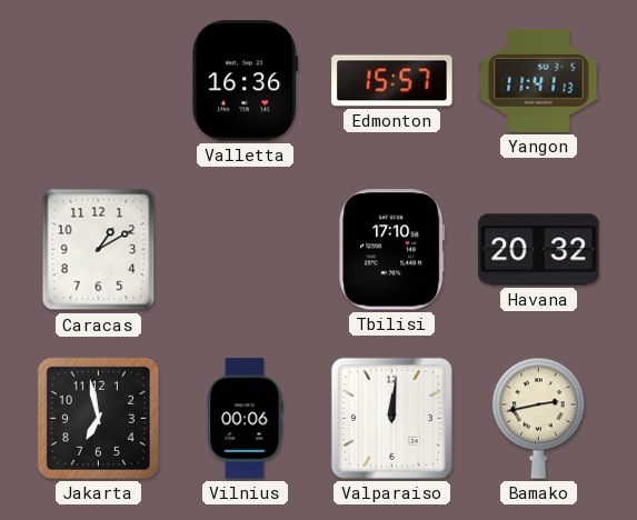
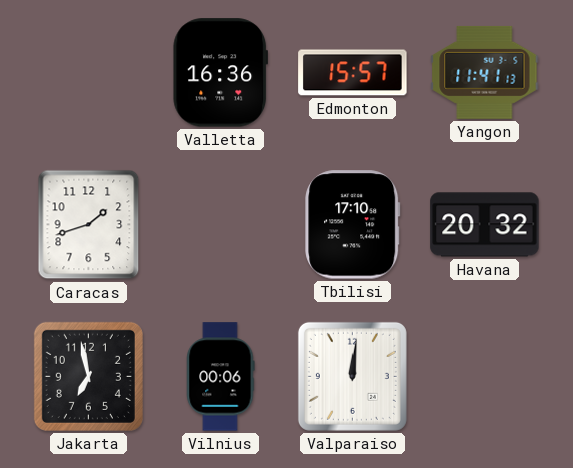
Caracas: 1:10 -> 1:42 (89, 225)
Bamako: 2:43 -> none (538, 418)
